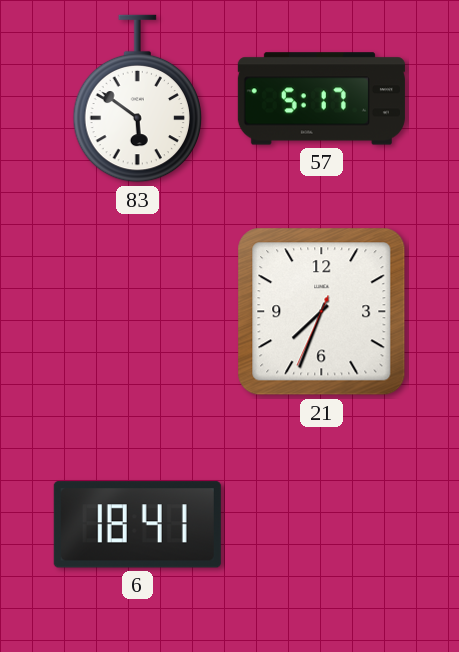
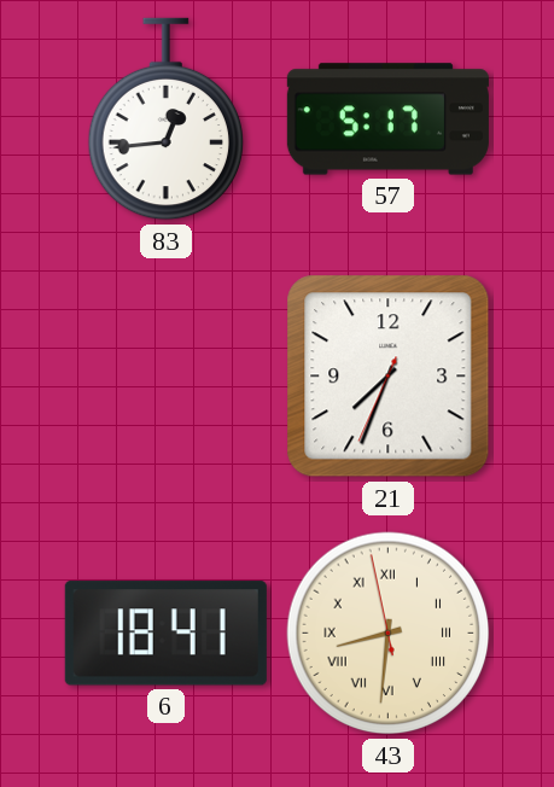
83: 5:51 -> 12:44 (165, 119)
43: none -> 8:30 (389, 634)
